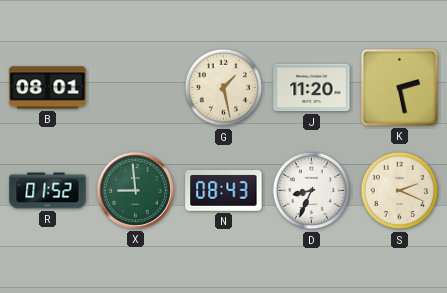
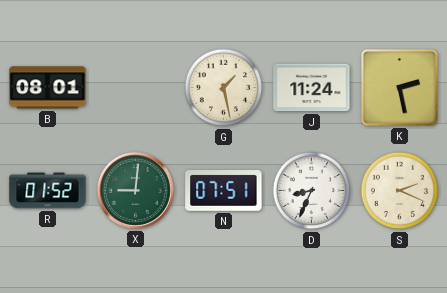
J: 11:20 -> 11:24 (312, 88)
X: 8:59 -> 9:01 (135, 190)
N: 08:43 -> 07:51 (224, 191)
